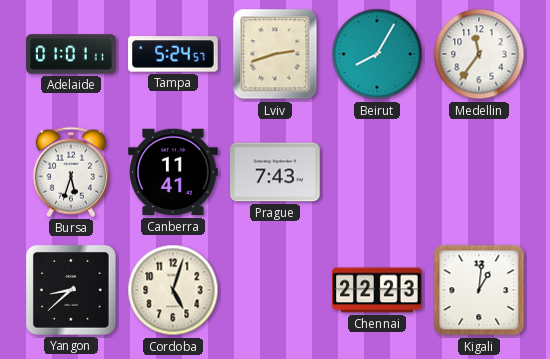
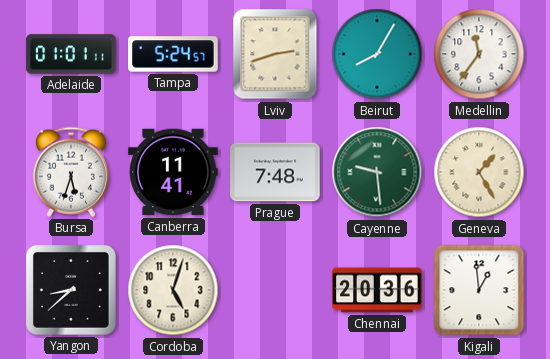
Prague: 7:43 -> 7:48 (275, 172)
Cayenne: none -> 9:29 (377, 172)
Geneva: none -> 1:25 (479, 172)
Chennai: 22:23 -> 20:36 (377, 290)
Kigali: 1:01 -> 12:59 (479, 290)
